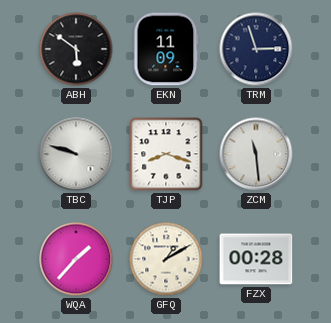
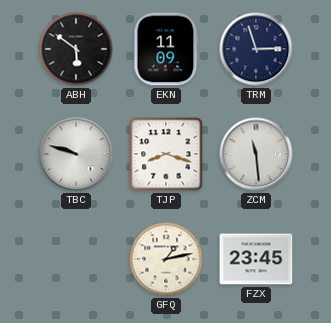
WQA: 1:37 -> none (76, 259)
GFQ: 1:10 -> 1:13 (166, 259)
FZX: 00:28 -> 23:45 (256, 259)
